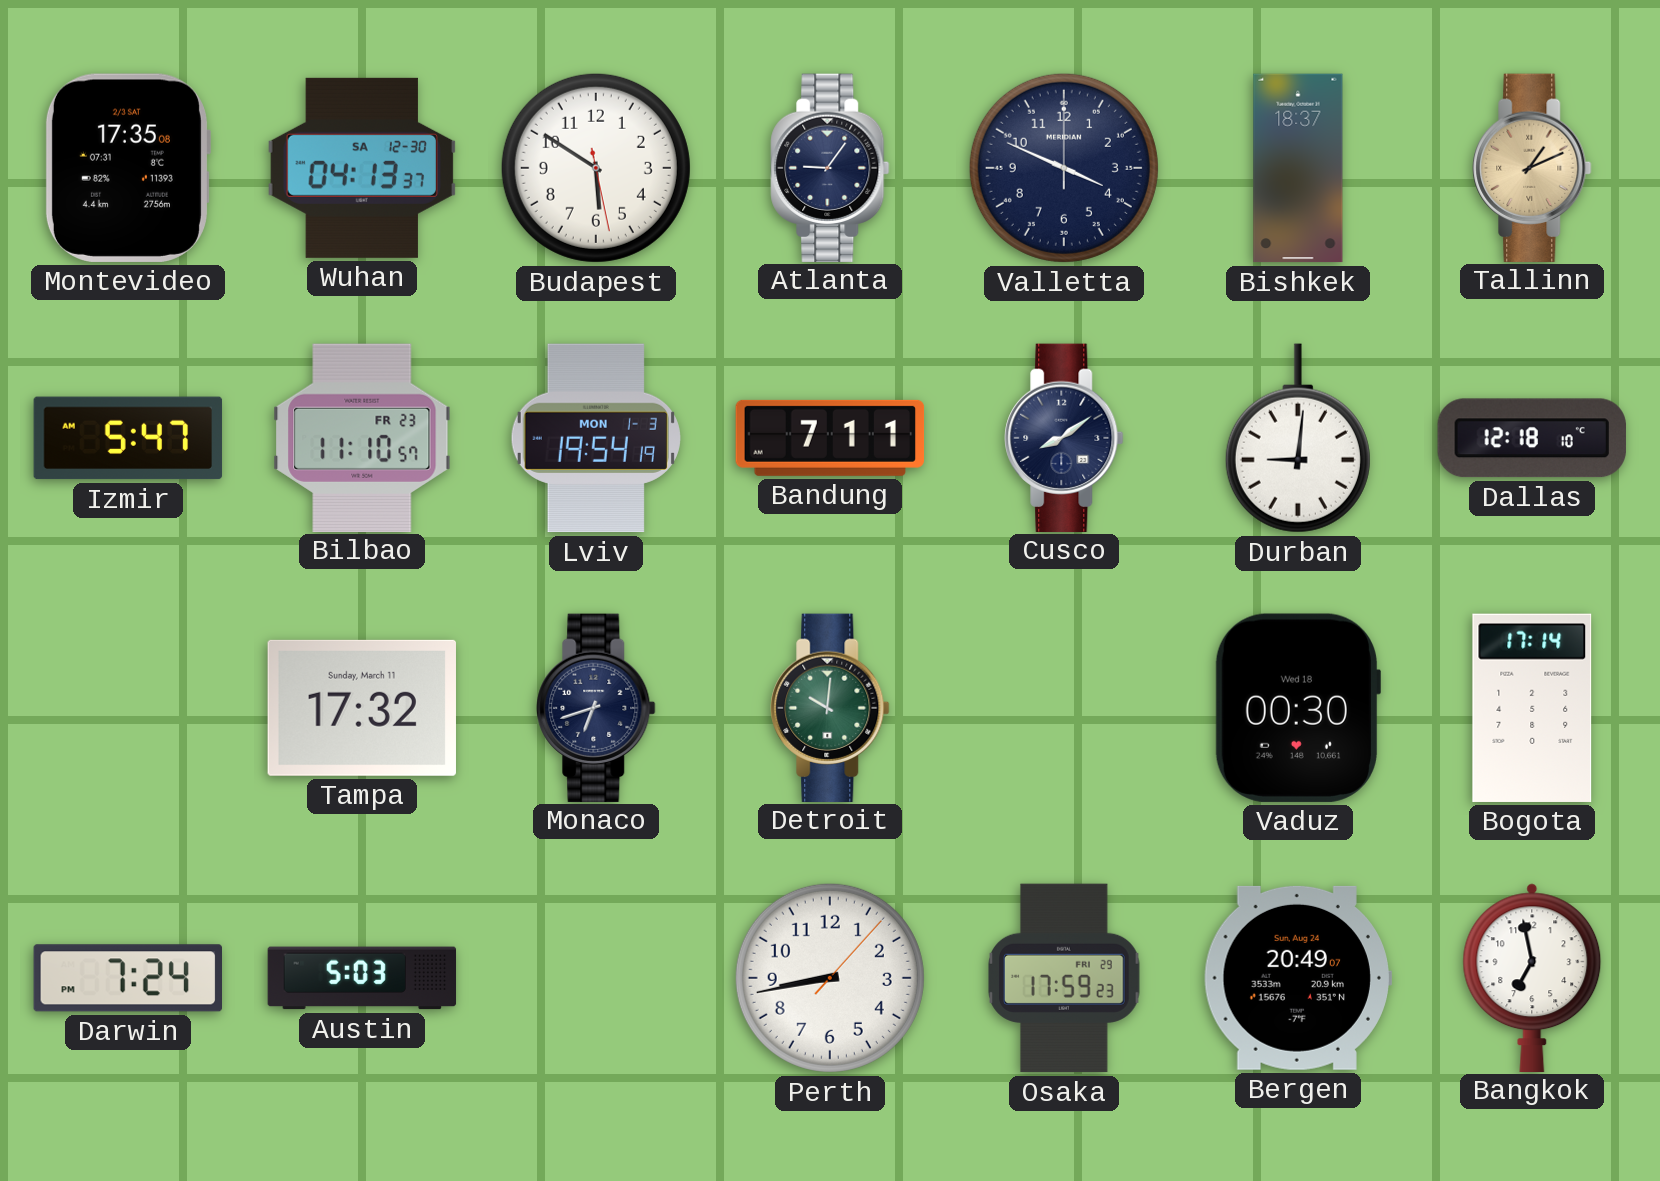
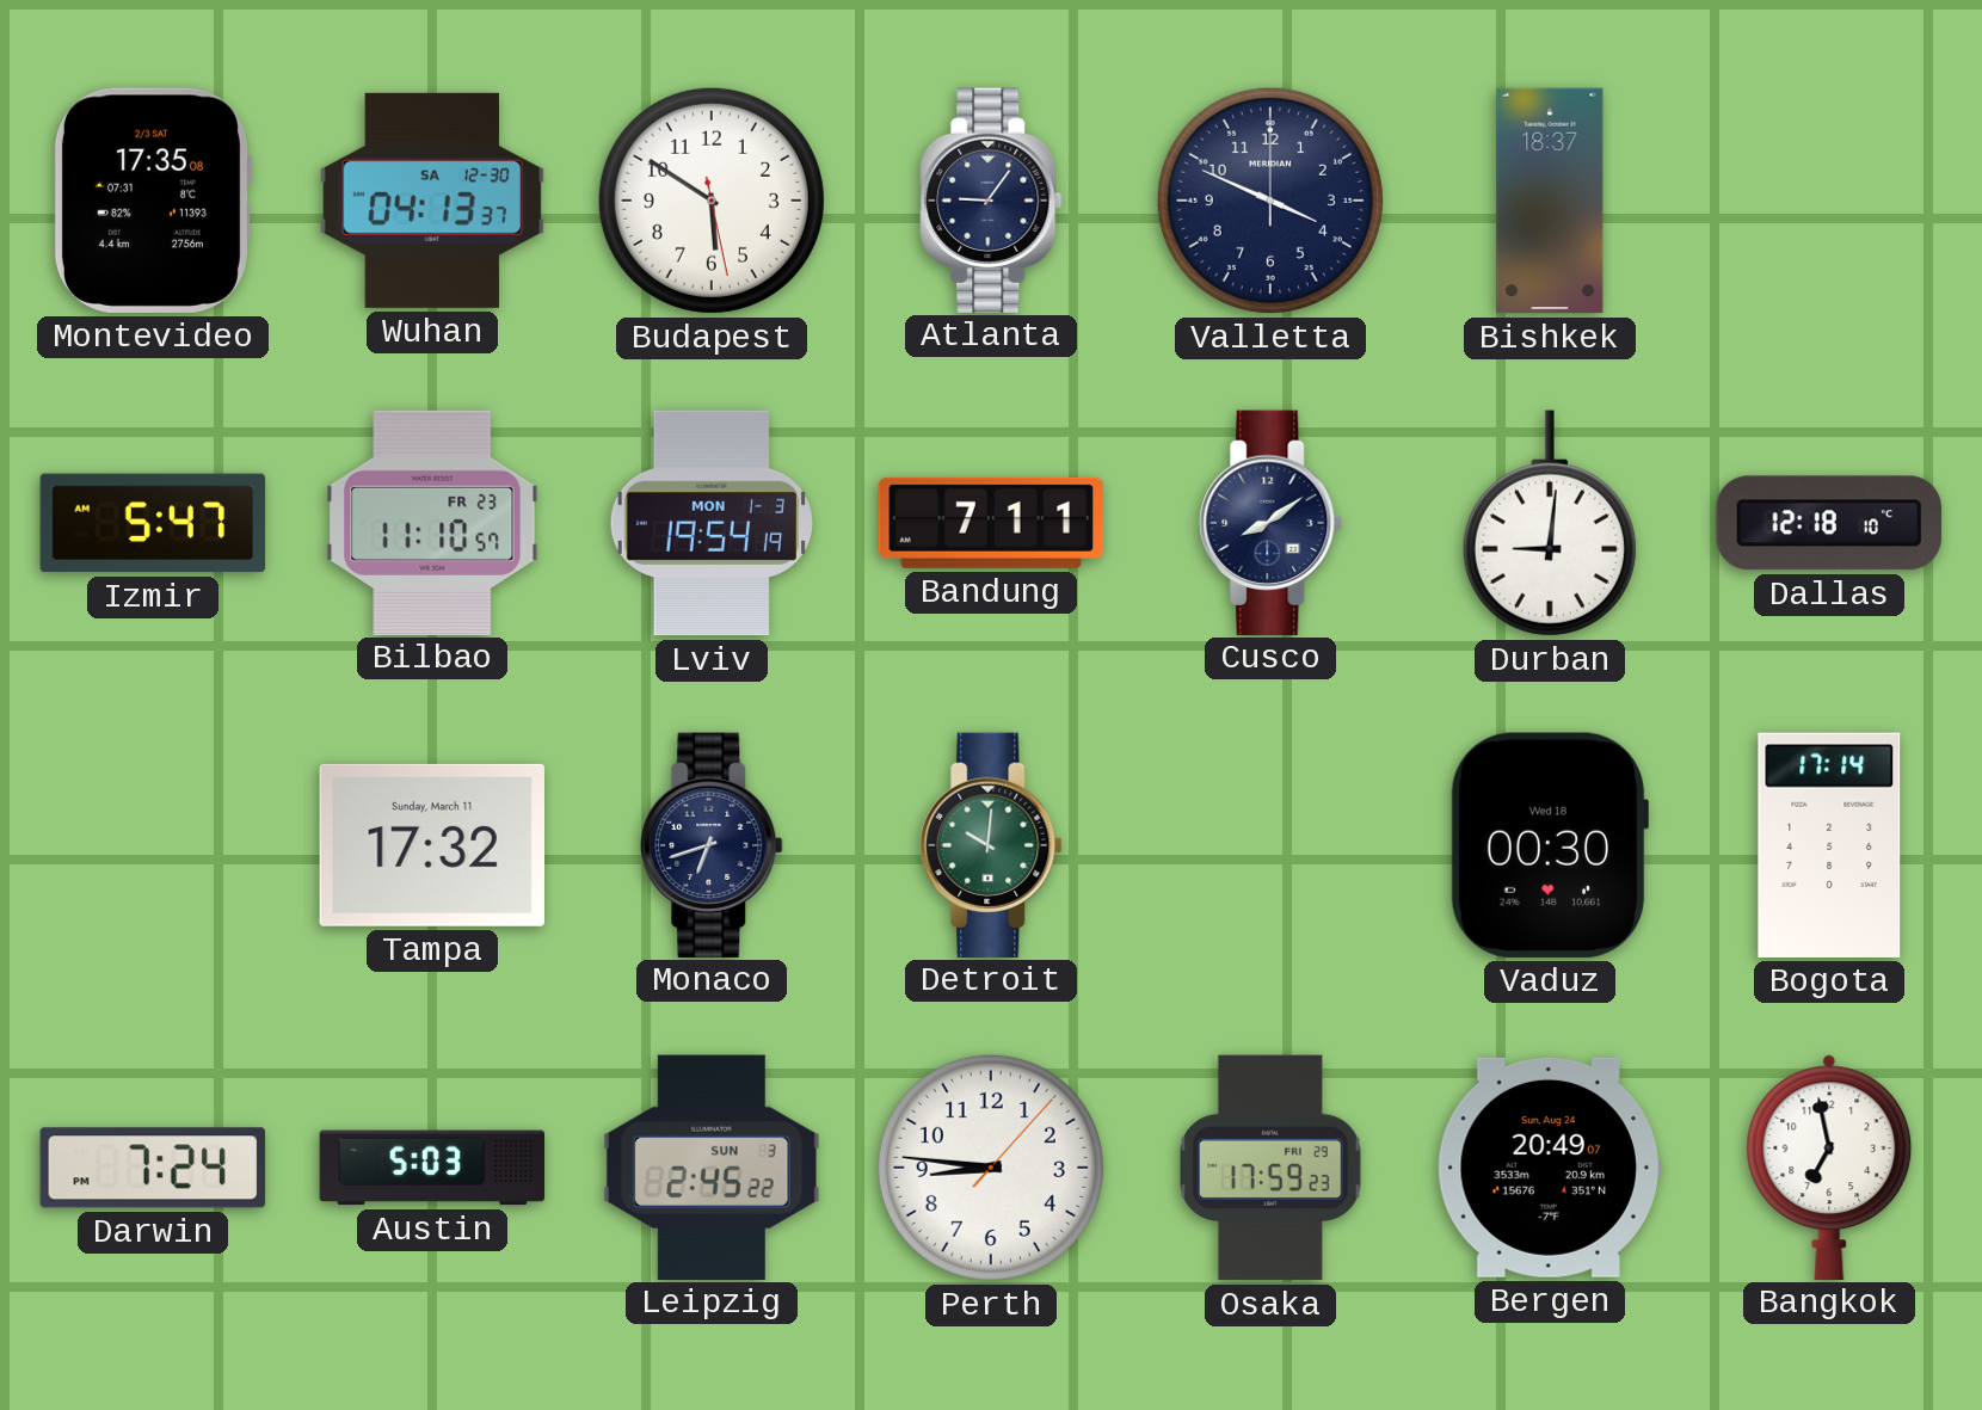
Tallinn: 1:11 -> none (1532, 167)
Leipzig: none -> 2:45 (712, 1166)
Perth: 8:43 -> 8:46 (991, 1168)
